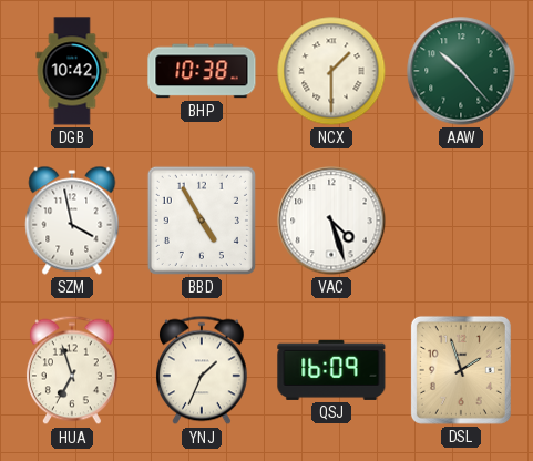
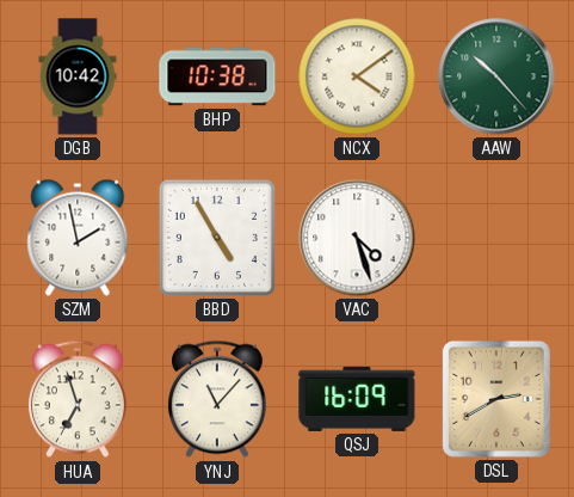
NCX: 1:30 -> 4:09 (357, 76)
SZM: 3:58 -> 1:58 (78, 238)
YNJ: 1:34 -> 11:07 (217, 399)
DSL: 1:57 -> 2:40 (496, 399)
